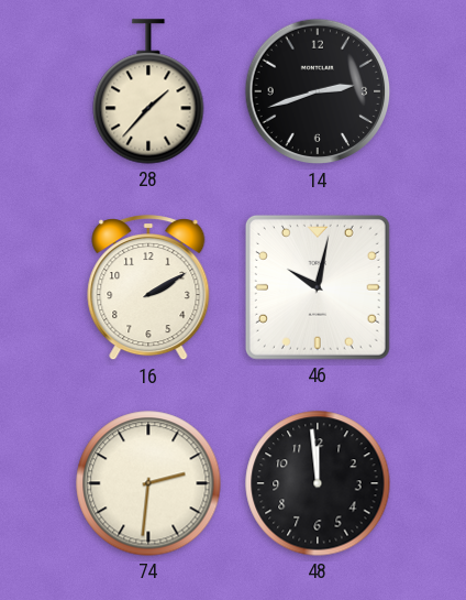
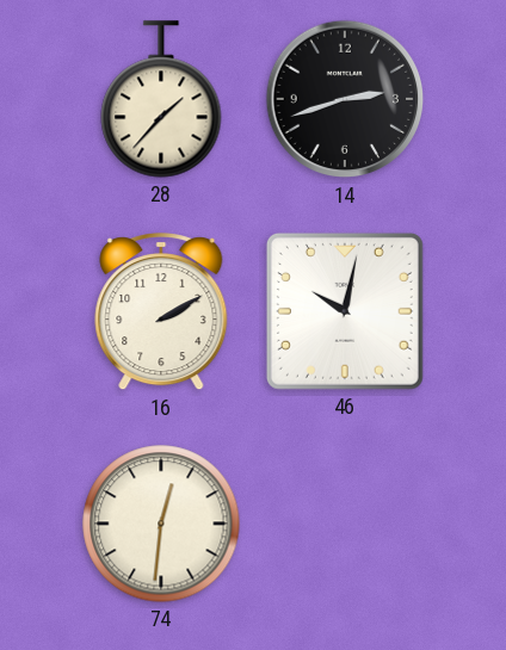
74: 2:31 -> 12:31 (161, 524)
48: 11:59 -> none (318, 483)
